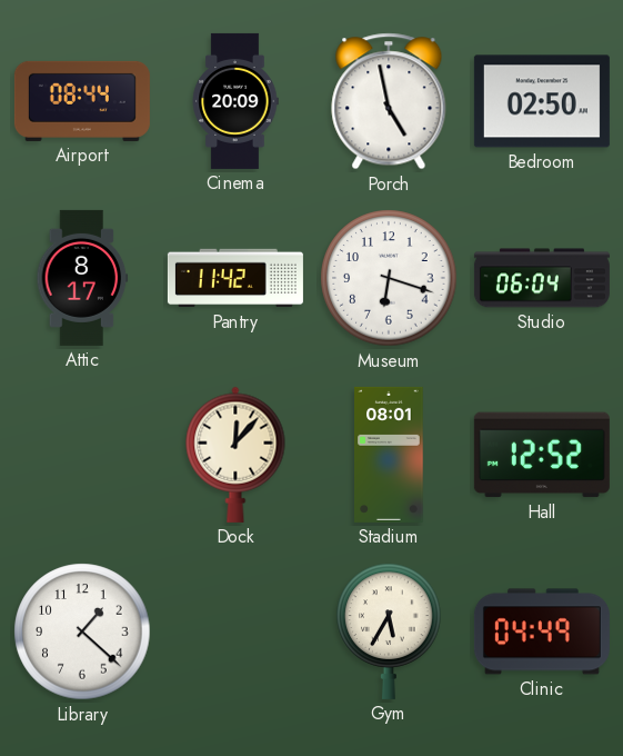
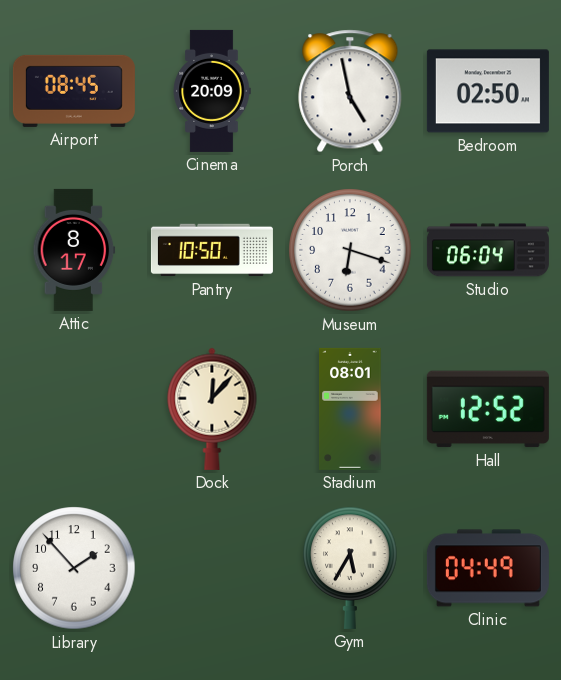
Airport: 08:44 -> 08:45 (74, 91)
Pantry: 11:42 -> 10:50 (212, 250)
Library: 1:22 -> 1:53 (74, 568)
